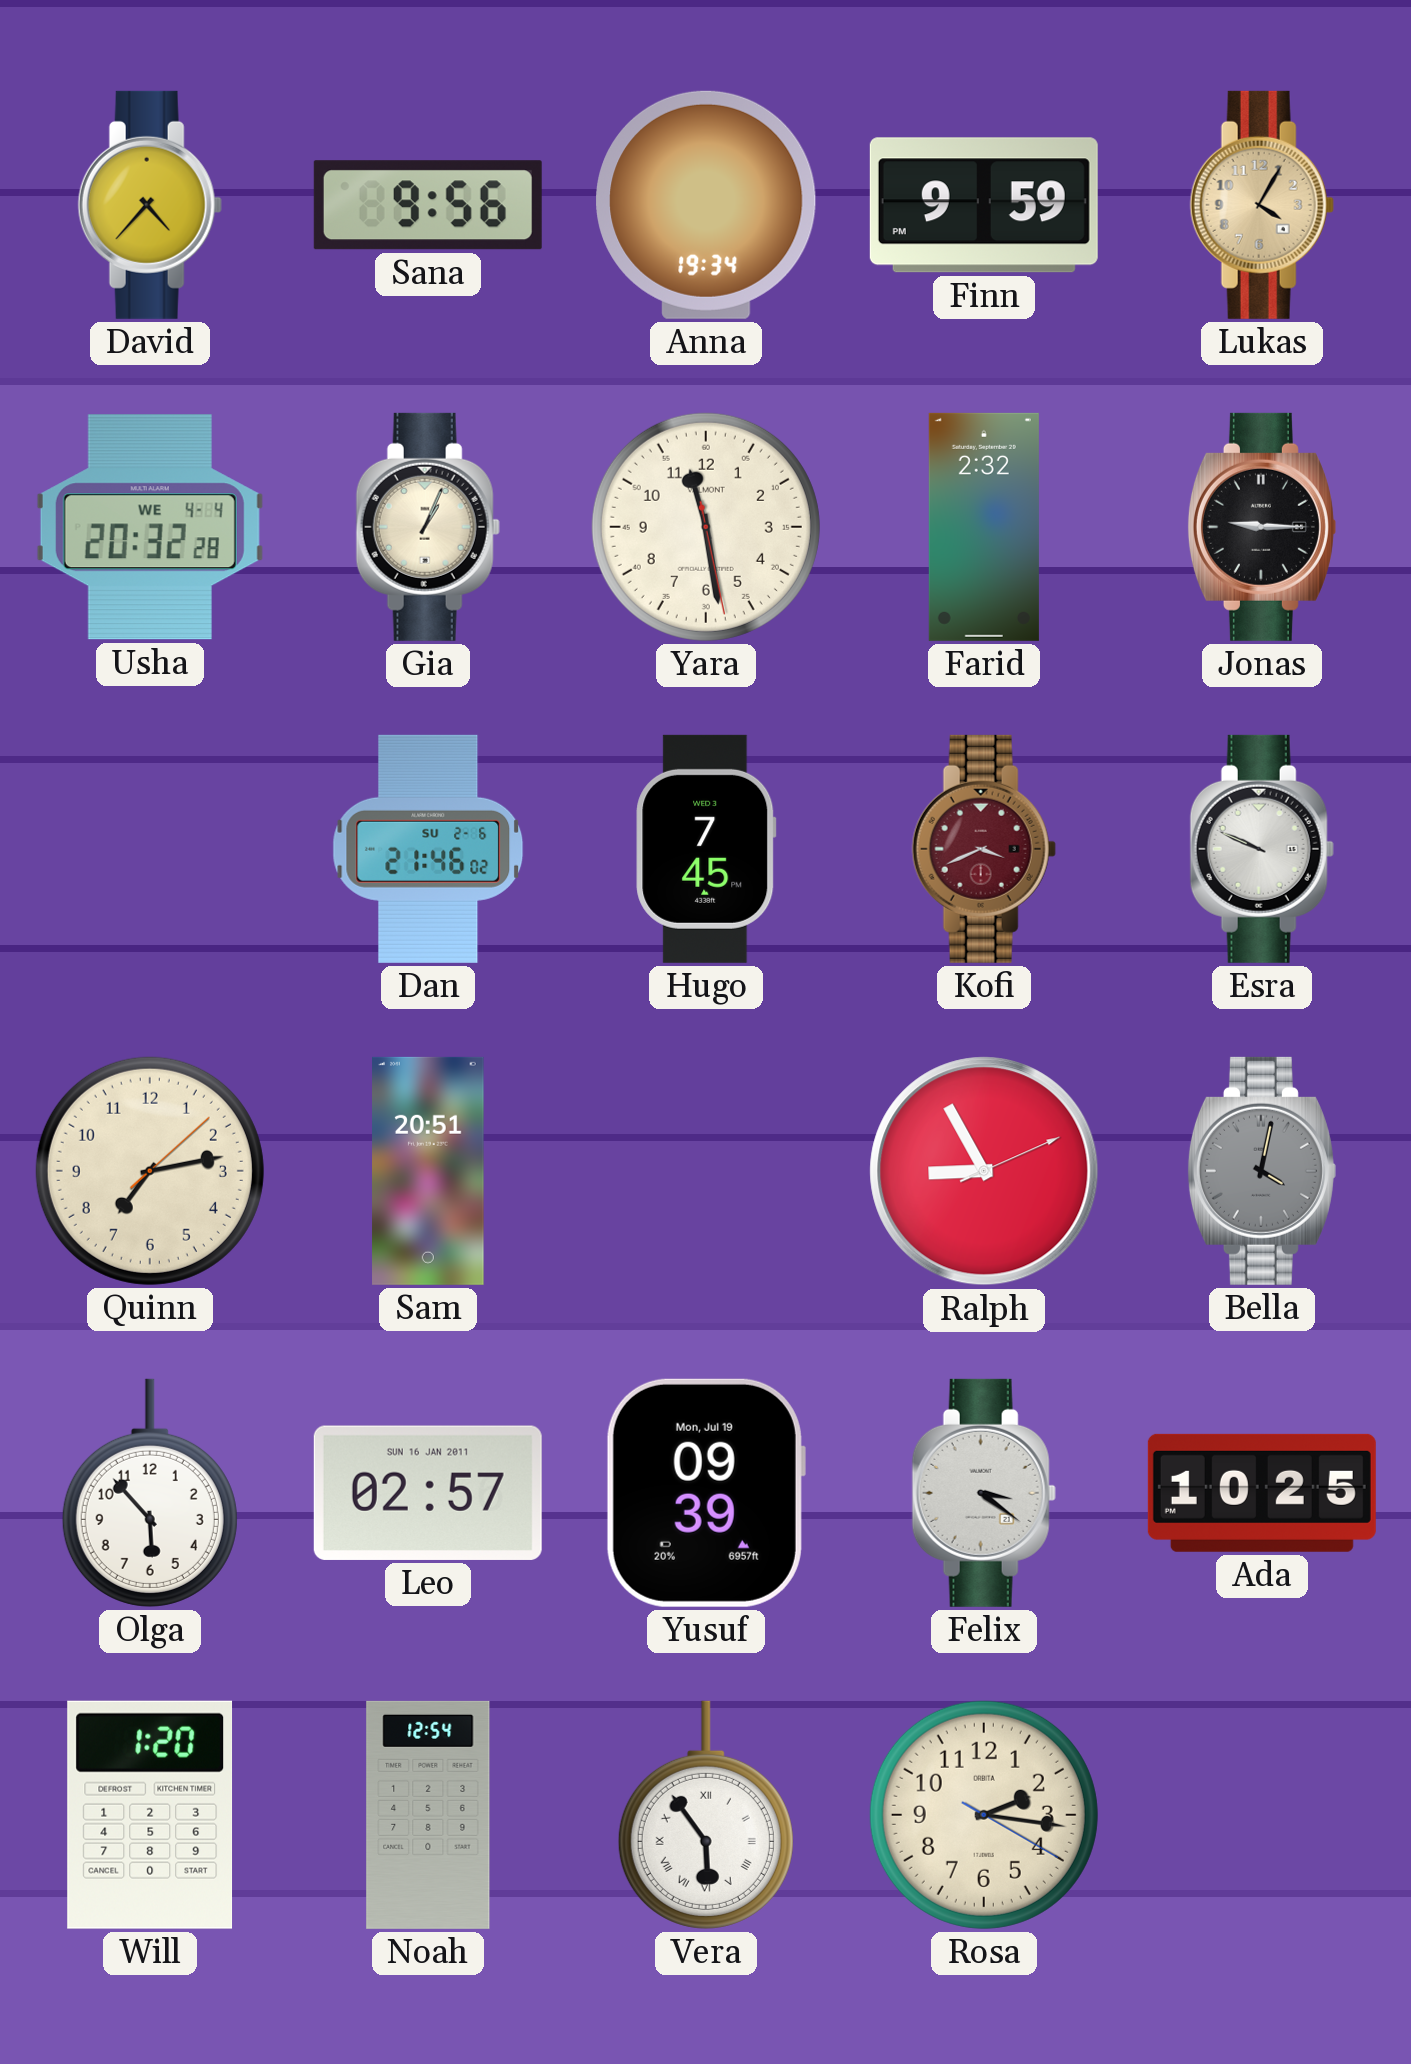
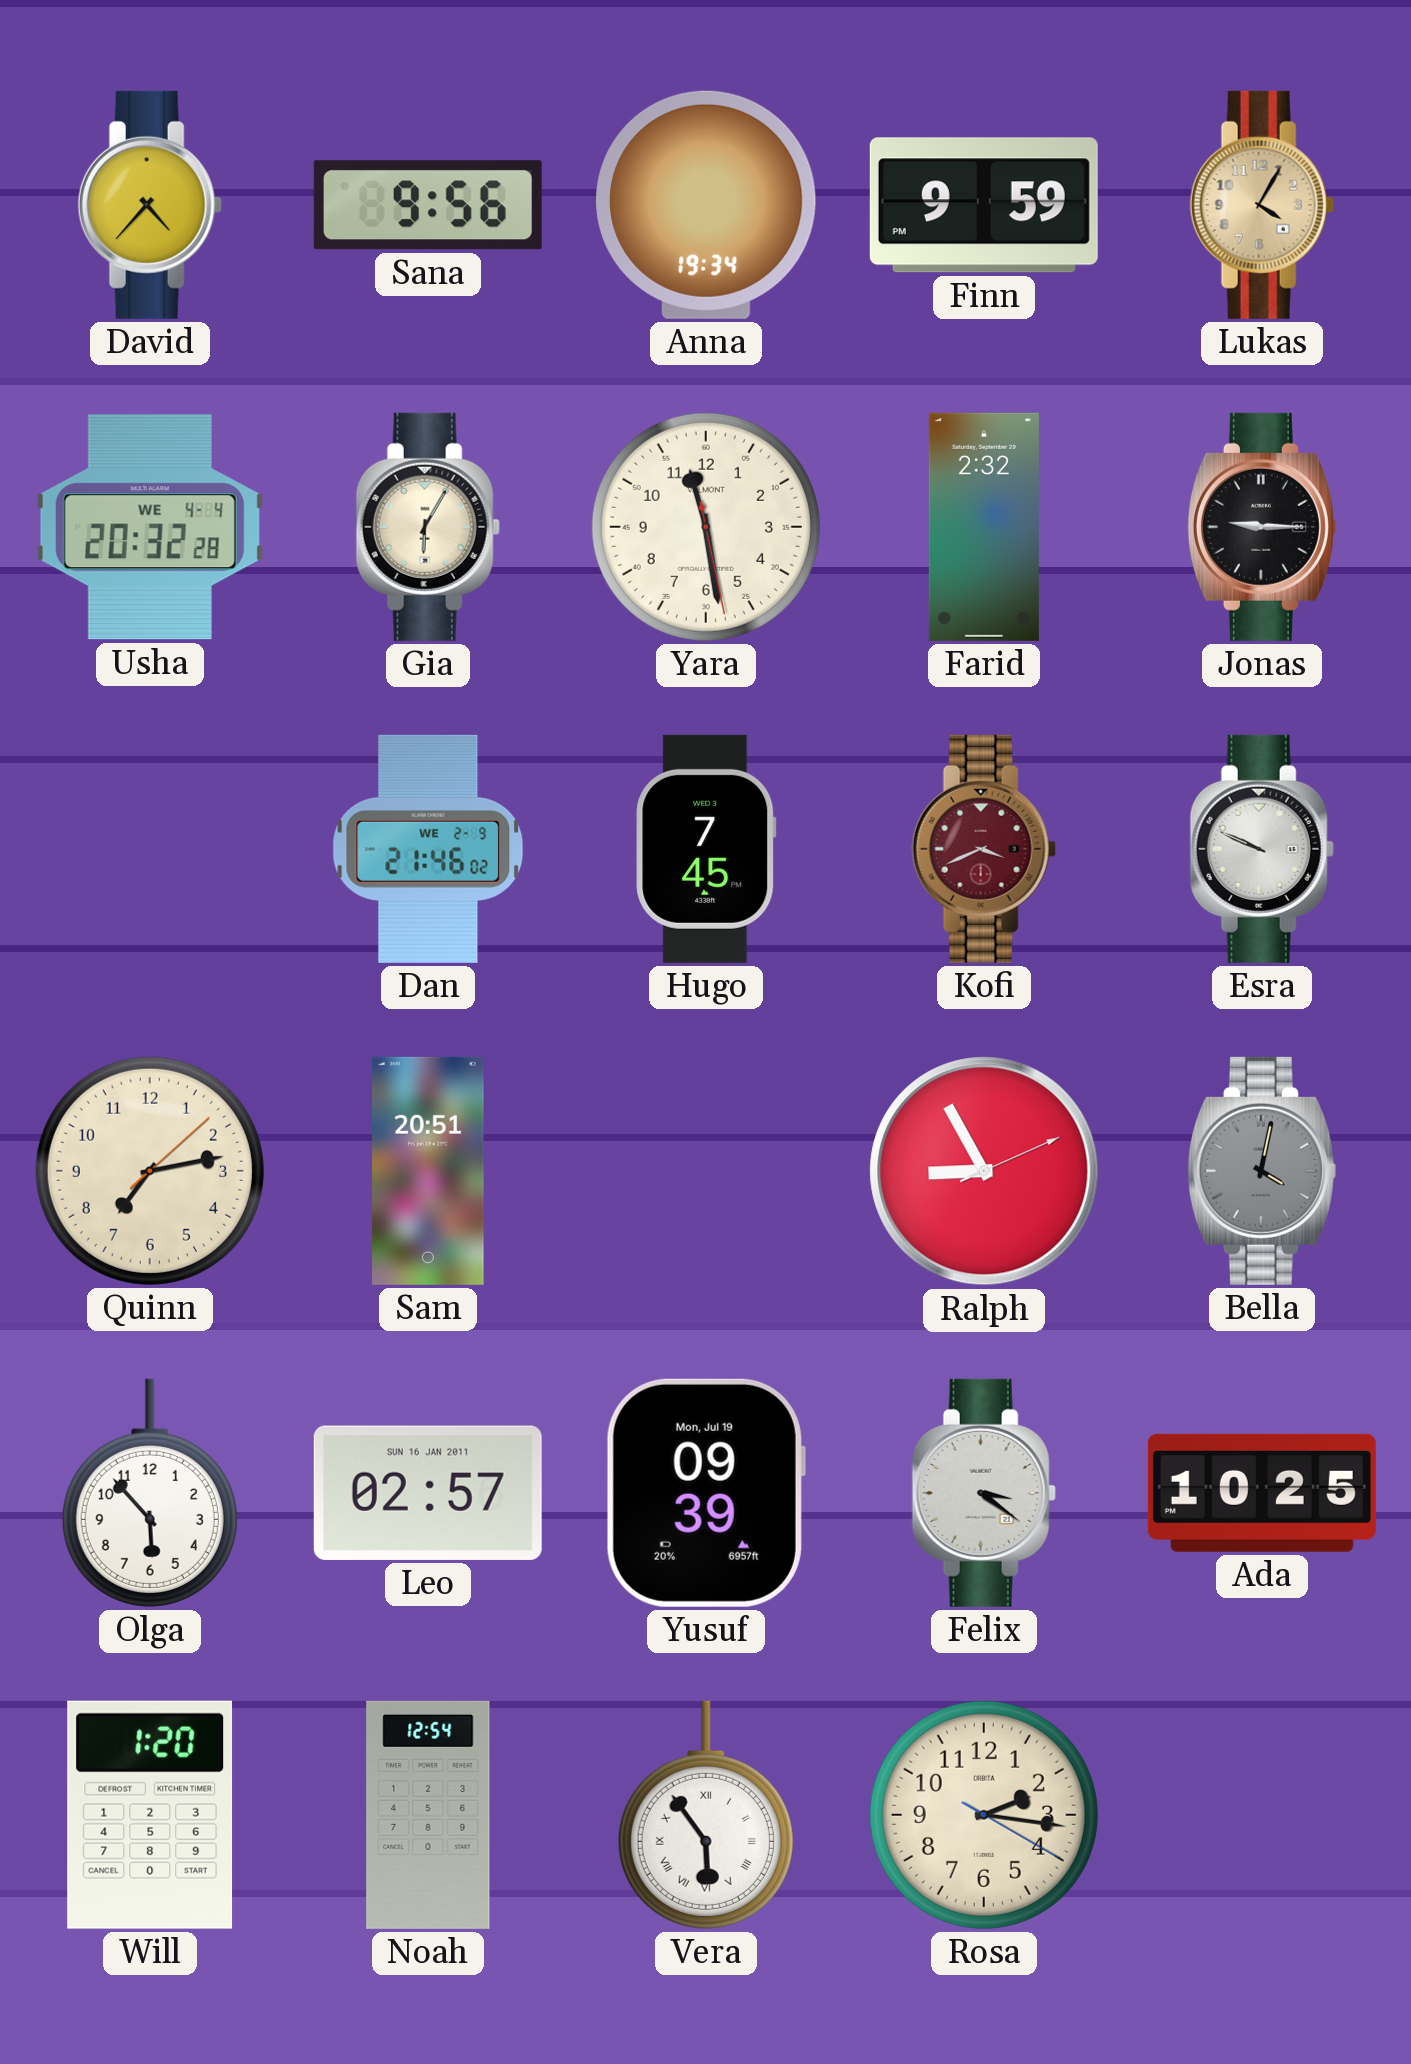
Gia: 1:04 -> 6:05 (428, 527)
Dan date: SU 2-6 -> WE 2-9 (428, 849)
